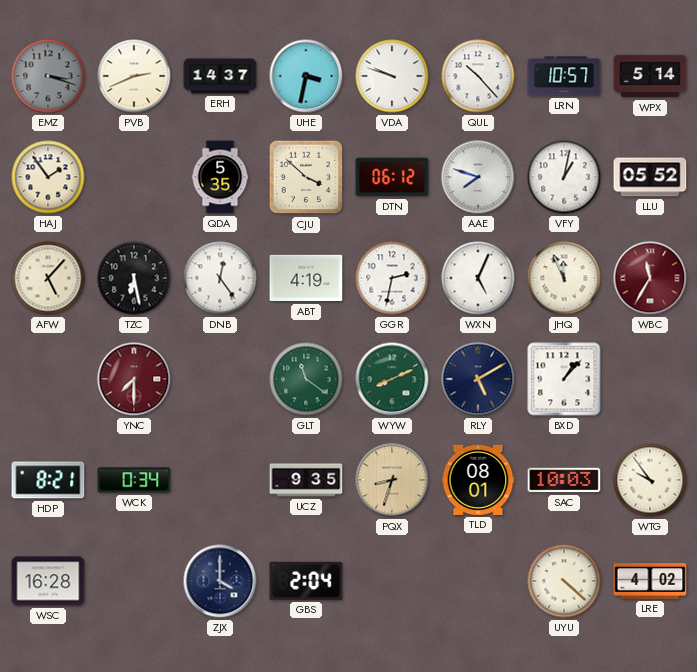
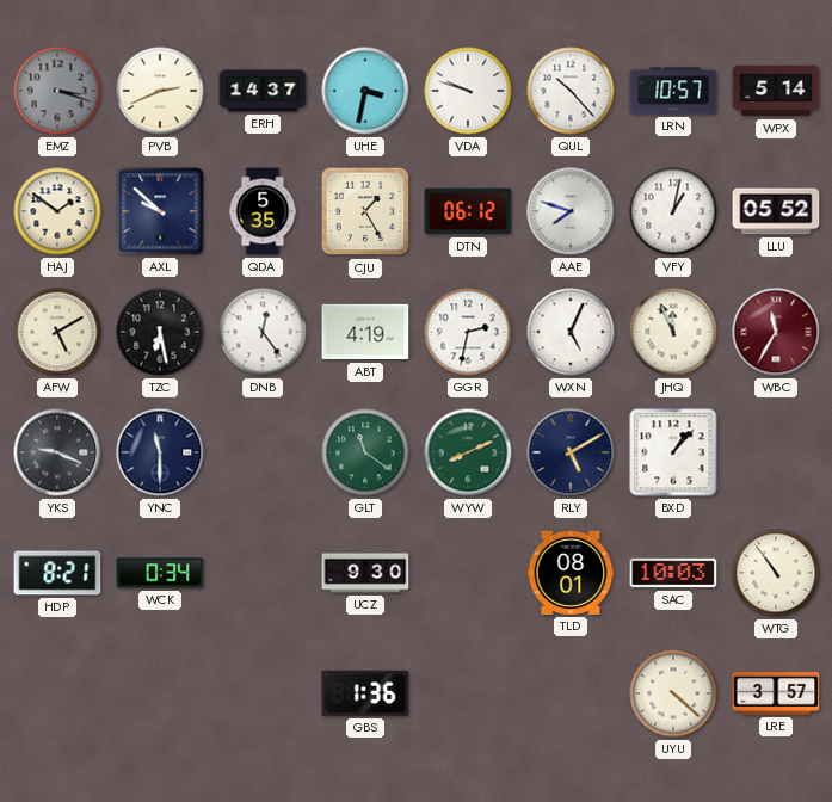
HAJ: 1:54 -> 1:51 (57, 211)
AXL: none -> 9:52 (160, 211)
CJU: 3:52 -> 1:25 (365, 211)
AFW: 5:07 -> 5:10 (57, 332)
YKS: none -> 9:19 (57, 452)
YNC: 7:30 -> 11:30 (160, 452)
YNC dial: burgundy -> navy (160, 452)
UCZ: 9:35 -> 9:30 (365, 573)
PQX: 8:33 -> none (392, 480)
WTG: 9:54 -> 10:54 (776, 573)
WSC: 16:28 -> none (48, 581)
ZJX: 4:00 -> none (220, 581)
GBS: 2:04 -> 1:36 (365, 693)
LRE: 4:02 -> 3:57 (776, 695)
